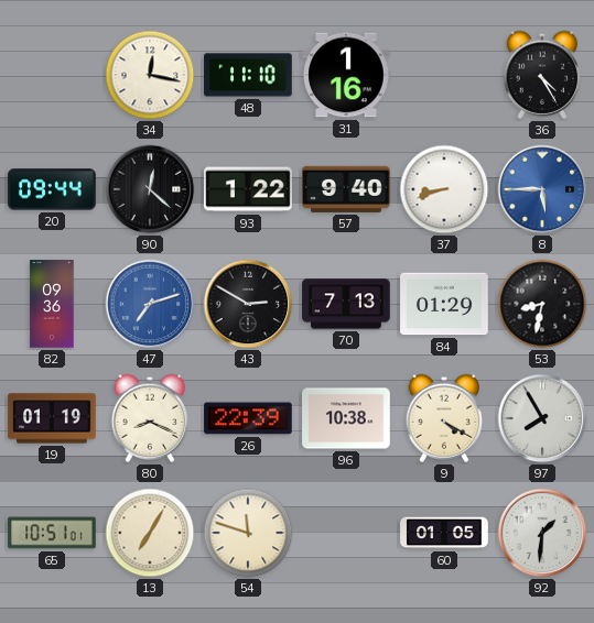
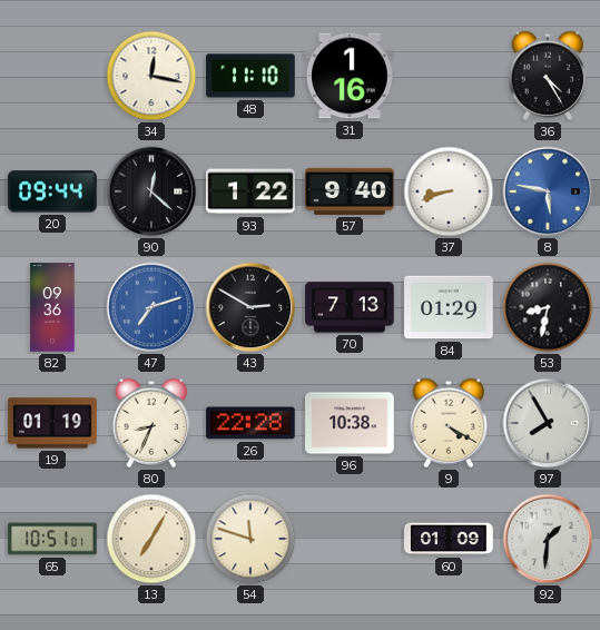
8: 5:45 -> 5:47 (548, 191)
80: 8:19 -> 8:34 (151, 423)
26: 22:39 -> 22:28 (250, 423)
60: 01:05 -> 01:09 (449, 539)
